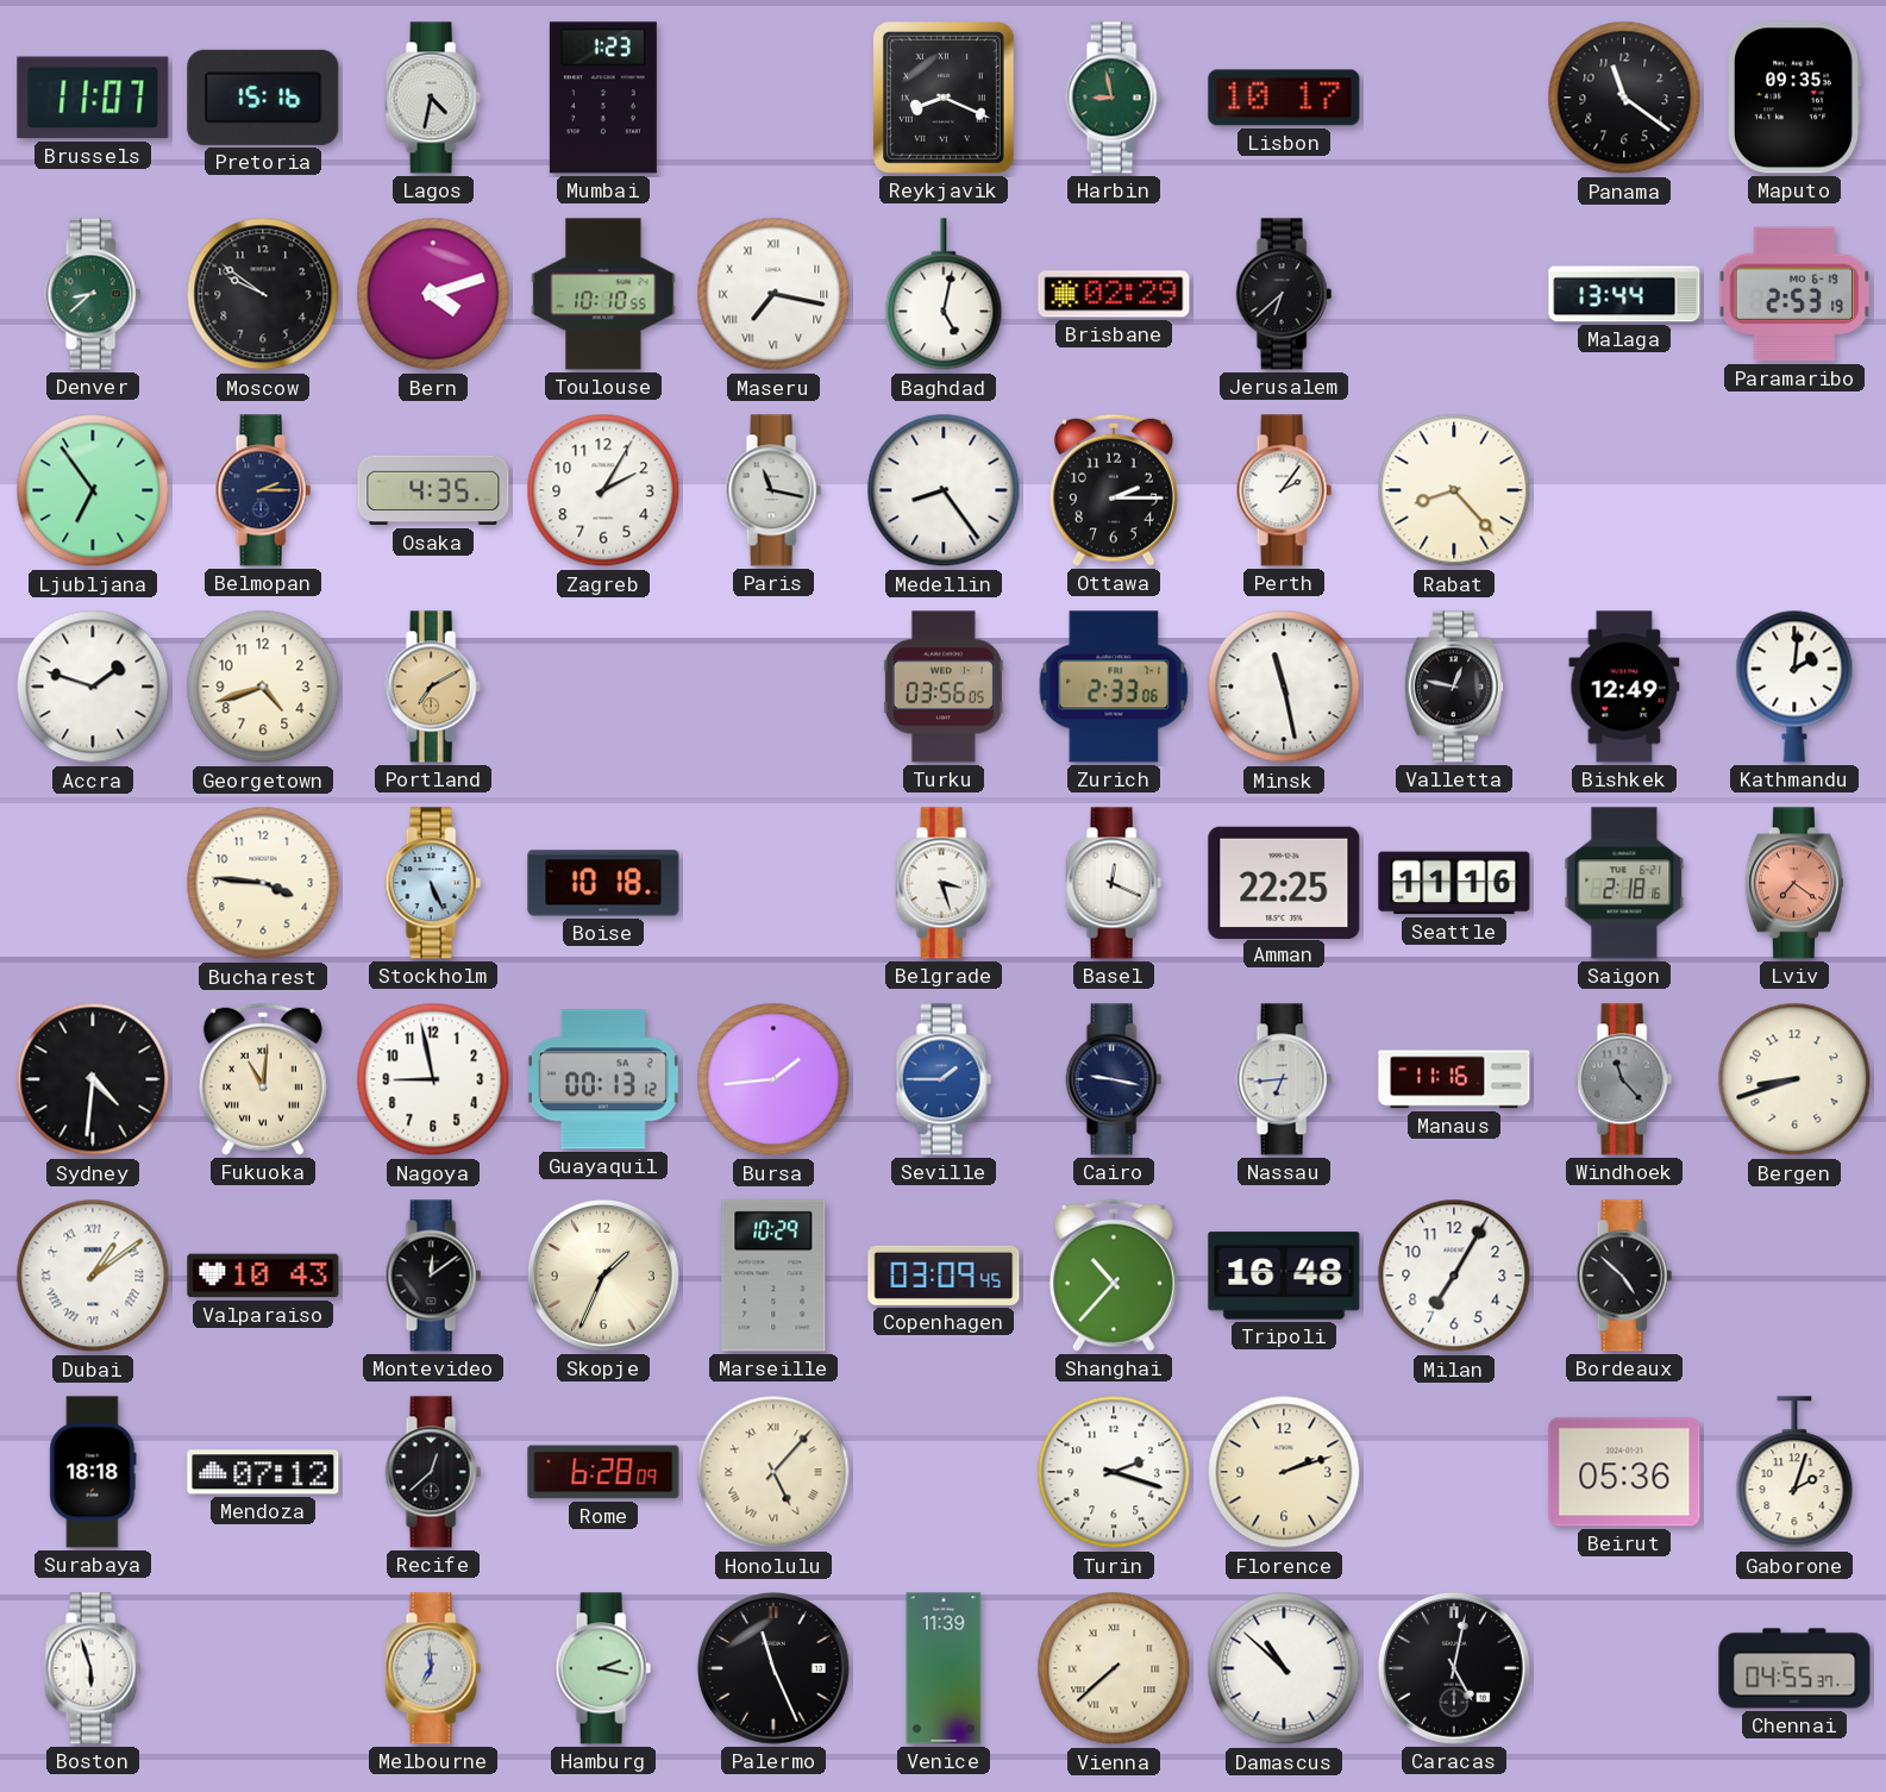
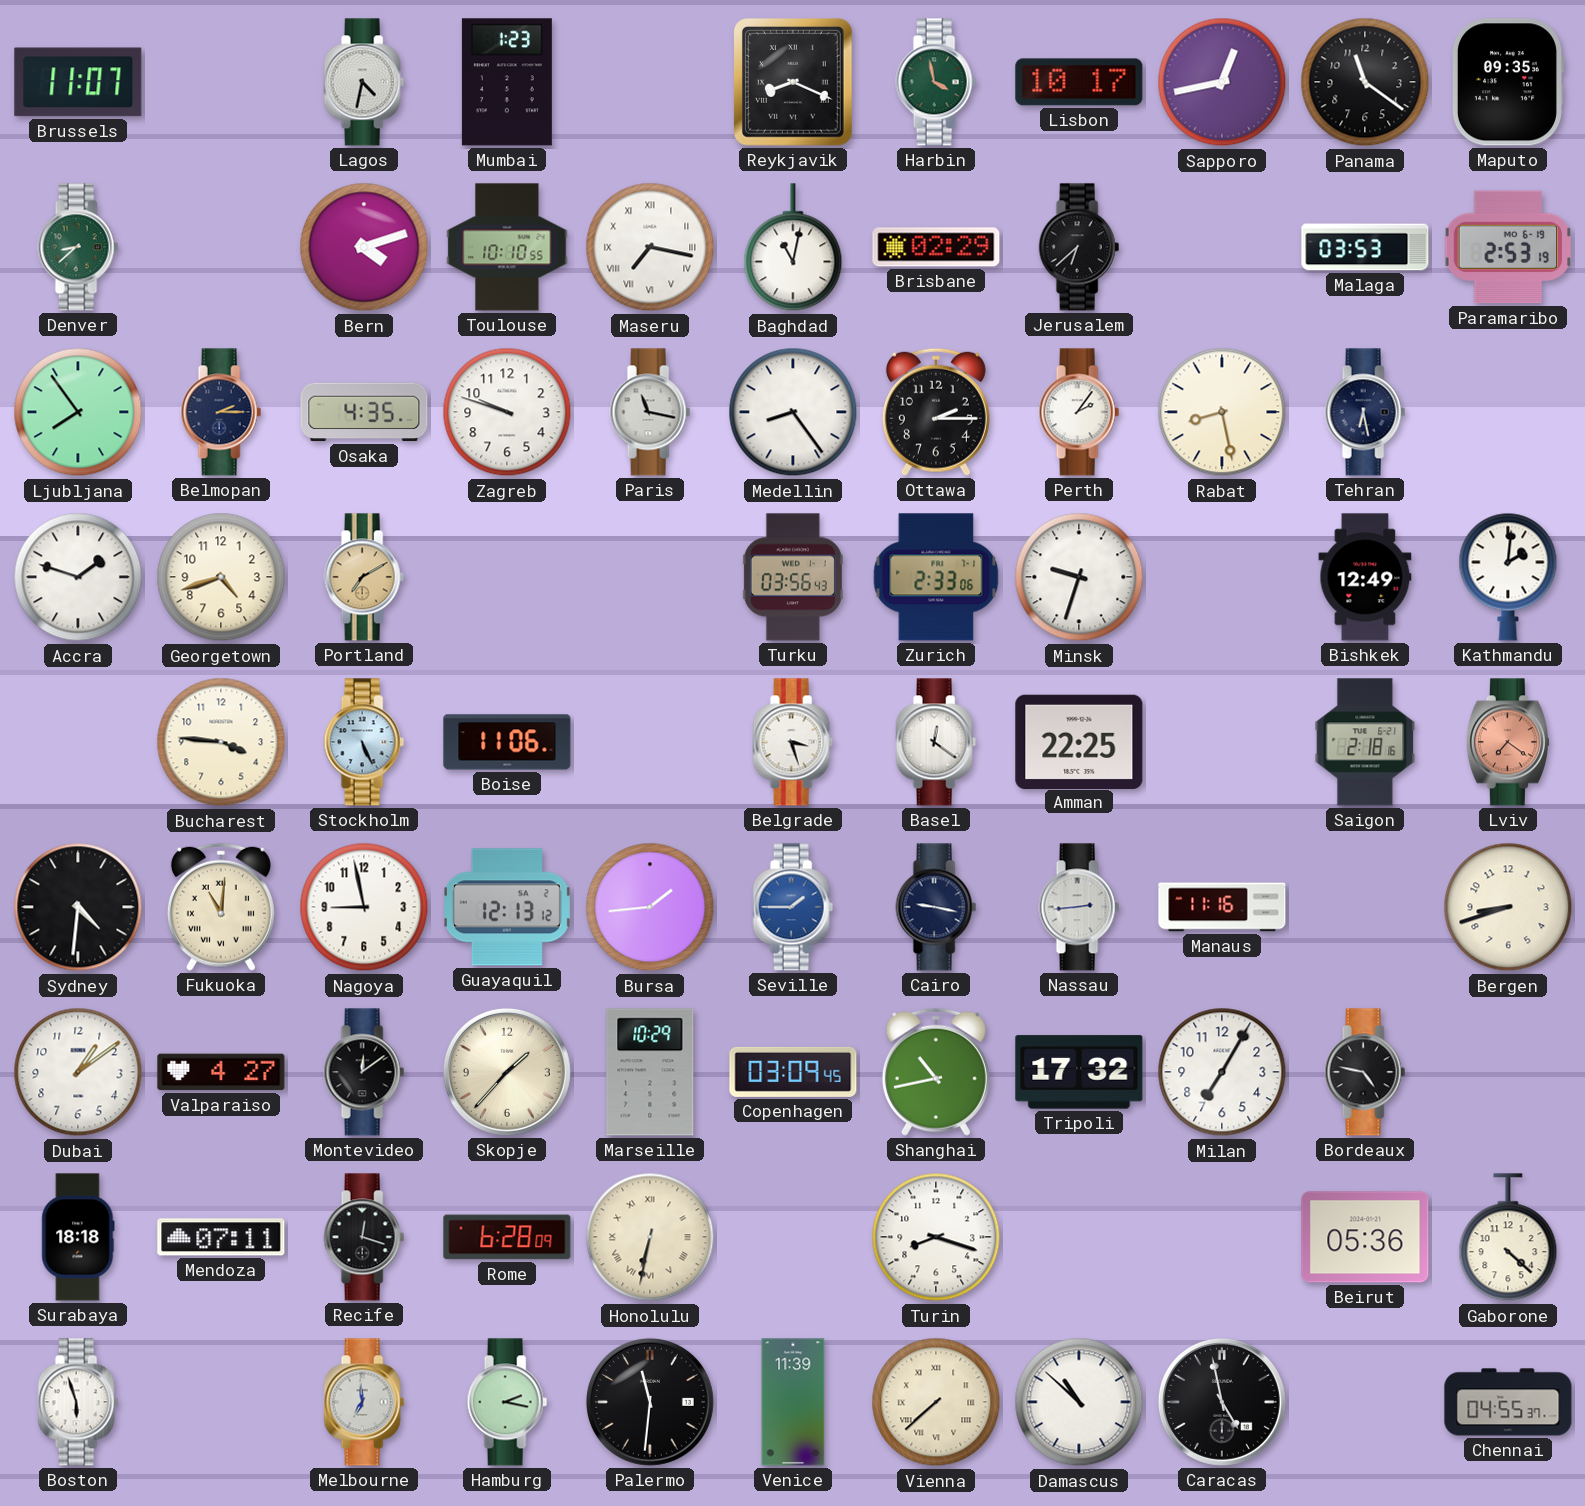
Pretoria: 15:16 -> none (263, 98)
Harbin: 8:58 -> 3:58 (936, 82)
Sapporo: none -> 12:43 (1222, 82)
Moscow: 9:51 -> none (263, 294)
Baghdad: 5:02 -> 11:02 (793, 248)
Malaga: 13:44 -> 03:53 (1365, 247)
Ljubljana: 6:54 -> 7:54 (78, 412)
Zagreb: 2:05 -> 9:48 (507, 412)
Rabat: 8:23 -> 8:28 (1222, 412)
Tehran: none -> 6:28 (1365, 412)
Turku: 03:56:05 -> 03:56:43 (793, 577)
Minsk: 11:28 -> 9:33 (1079, 577)
Valletta: 12:47 -> none (1454, 687)
Boise: 10:18 -> 11:06 (507, 742)
Basel: 12:19 -> 12:21 (936, 742)
Seattle: 11:16 -> none (1454, 883)
Guayaquil: 00:13 -> 12:13 (507, 907)
Nassau: 6:44 -> 2:44 (1079, 907)
Windhoek: 11:23 -> none (1624, 1079)
Dubai numerals: Roman -> Arabic (78, 1072)
Valparaiso: 10:43 -> 4:27 (221, 1072)
Skopje: 1:34 -> 1:37 (507, 1072)
Shanghai: 10:37 -> 10:43 (936, 1072)
Tripoli: 16:48 -> 17:32 (1079, 1072)
Bordeaux: 4:52 -> 4:47 (1365, 1072)
Mendoza: 07:12 -> 07:11 (221, 1237)
Recife: 12:38 -> 12:18 (364, 1237)
Honolulu: 5:07 -> 6:32 (650, 1237)
Turin: 2:18 -> 8:18 (936, 1237)
Florence: 2:12 -> none (1284, 1472)
Gaborone: 2:03 -> 4:22 (1508, 1238)
Palermo: 11:26 -> 11:31 (650, 1402)
Caracas: 5:02 -> 4:58 (1222, 1402)
